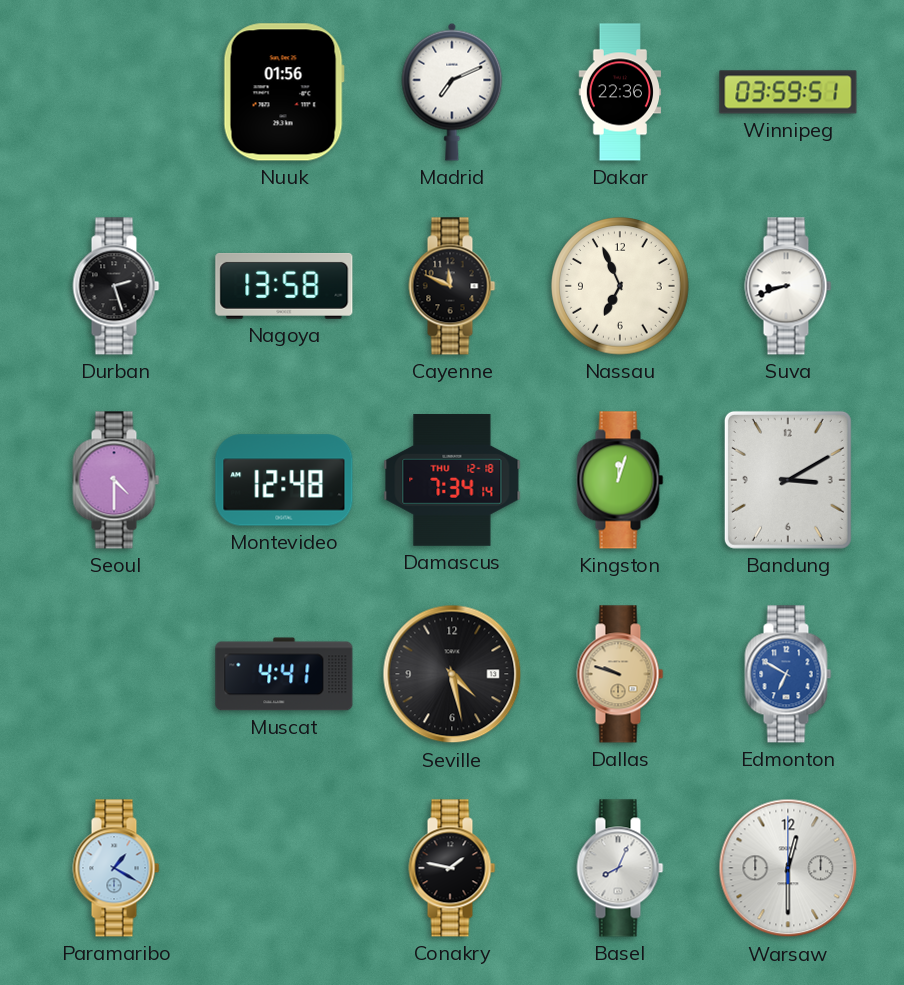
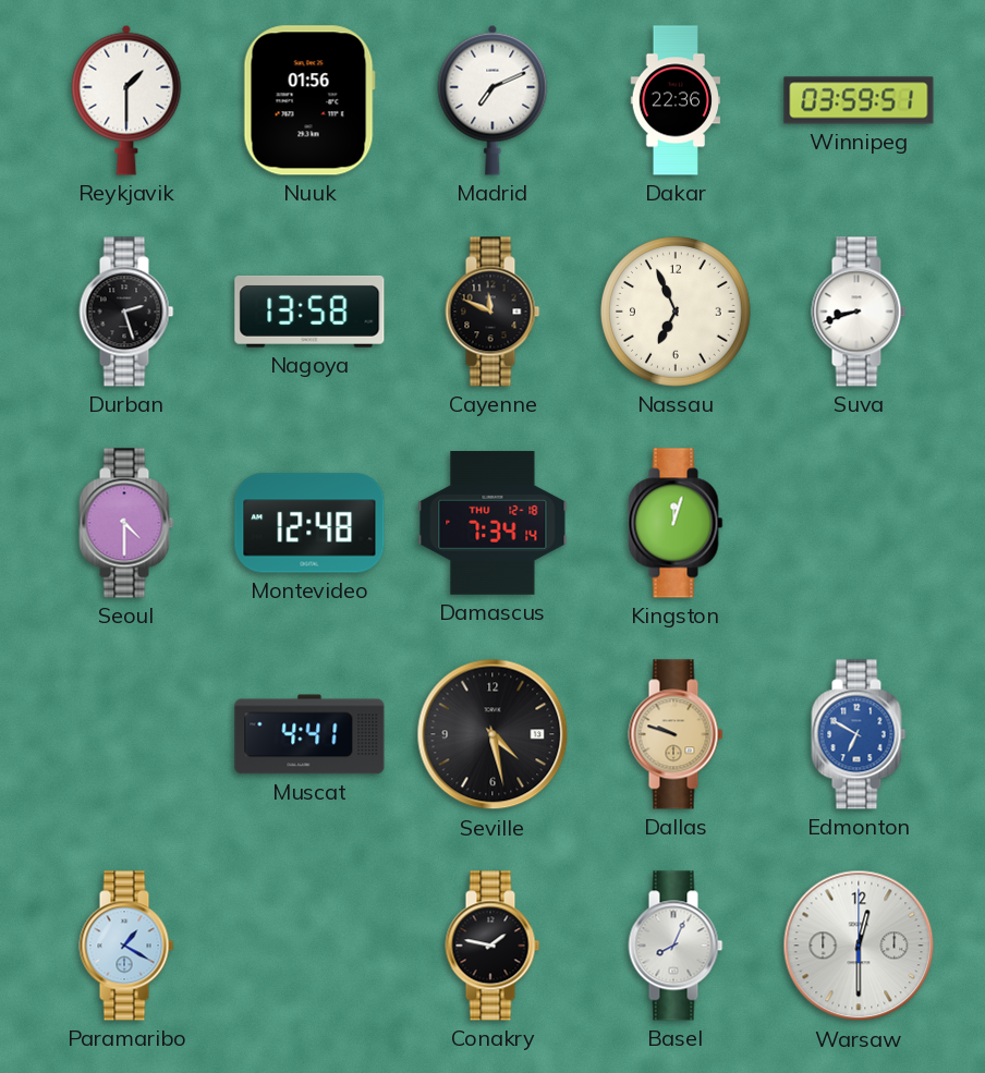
Reykjavik: none -> 1:30 (126, 100)
Bandung: 3:10 -> none (788, 480)
